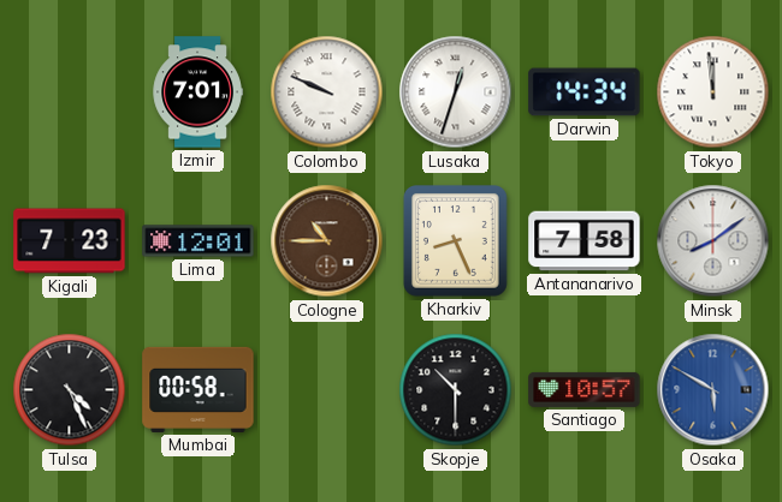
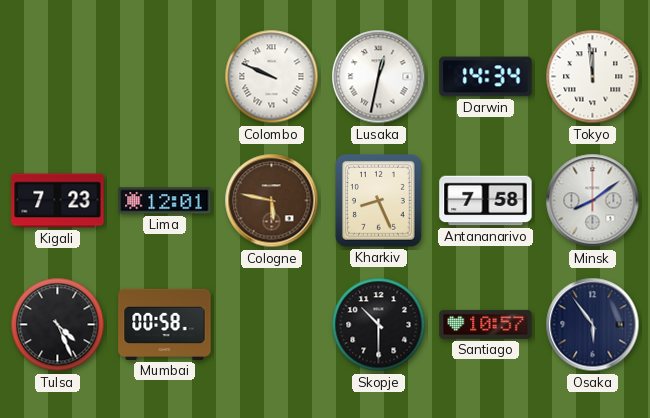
Izmir: 7:01 -> none (197, 92)
Lusaka: 12:33 -> 12:32 (379, 77)
Cologne: 10:45 -> 5:47 (272, 201)
Osaka: 5:50 -> 5:54 (593, 325)
Osaka dial: blue -> navy (593, 325)
